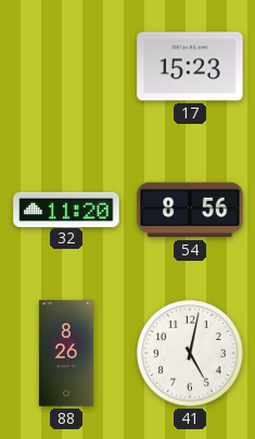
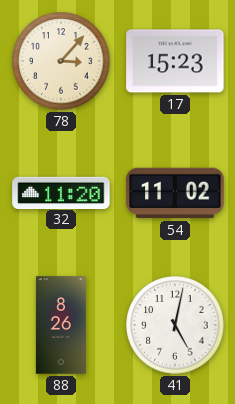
78: none -> 3:07 (61, 61)
54: 8:56 -> 11:02 (175, 193)
